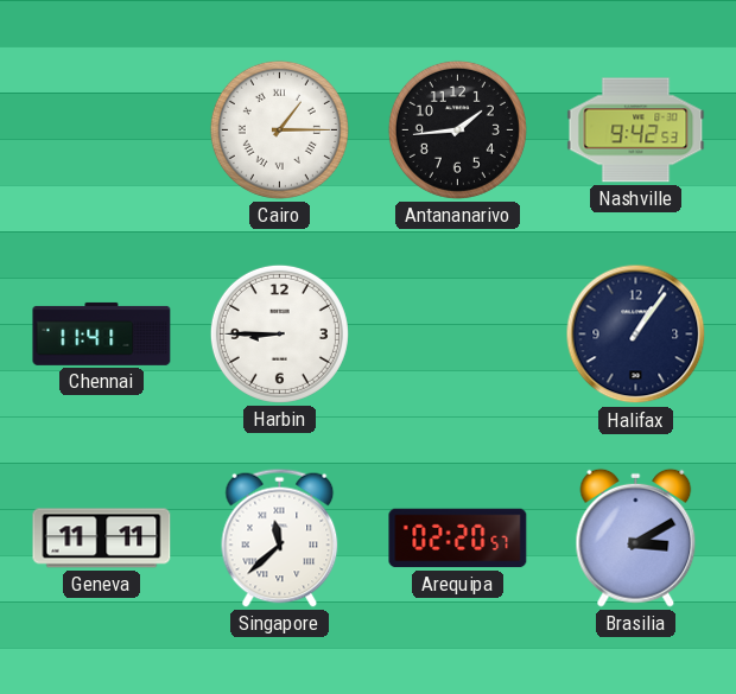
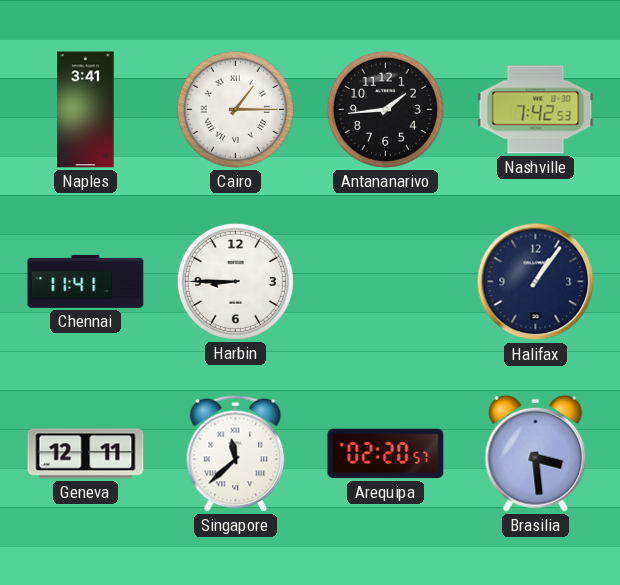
Naples: none -> 3:41 (86, 110)
Nashville: 9:42 -> 7:42 (536, 110)
Geneva: 11:11 -> 12:11 (86, 454)
Brasilia: 3:10 -> 3:29 (536, 453)
